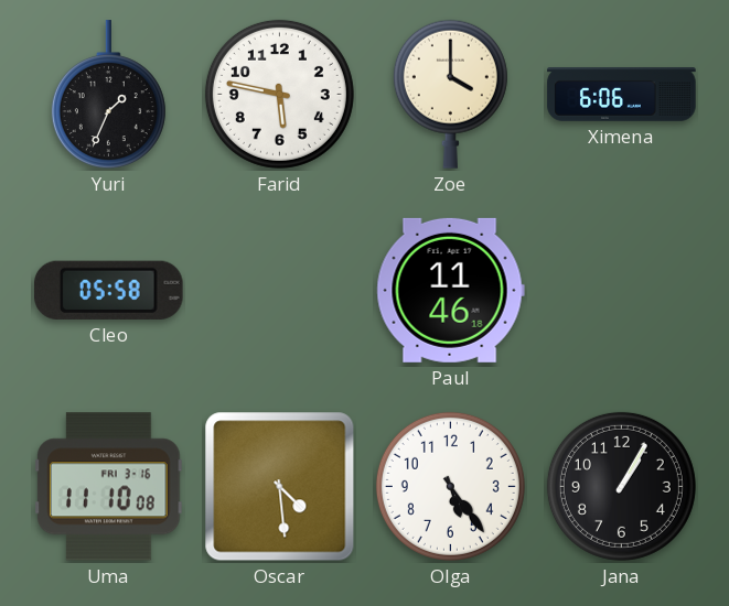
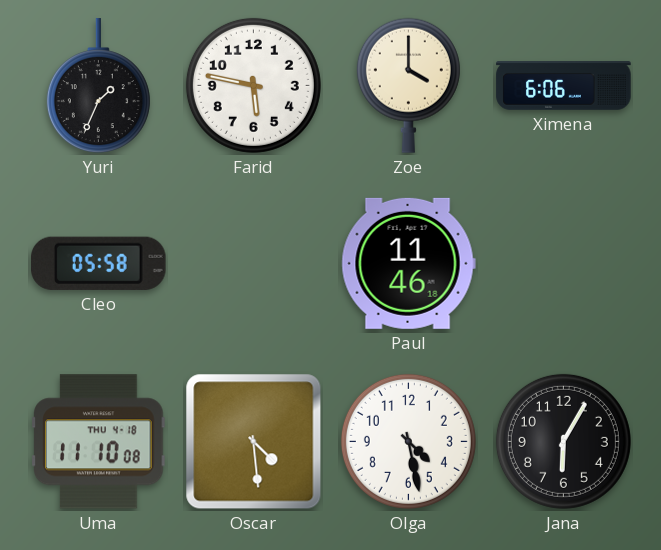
Uma date: FRI 3-16 -> THU 4-18 (99, 442)
Olga: 5:24 -> 4:28 (408, 441)
Jana: 1:05 -> 6:05 (563, 441)
